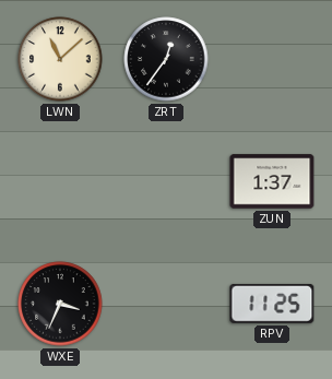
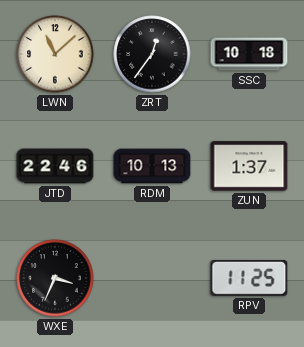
SSC: none -> 10:18 (249, 54)
JTD: none -> 22:46 (55, 166)
RDM: none -> 10:13 (152, 166)
